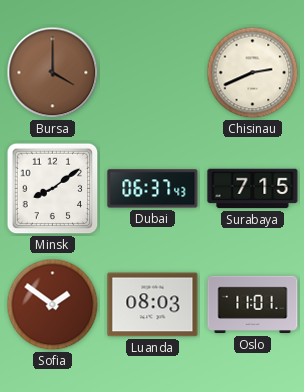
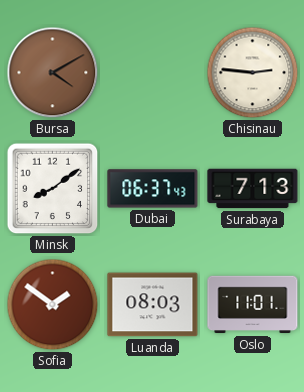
Bursa: 4:00 -> 4:10 (53, 73)
Chisinau: 2:41 -> 2:46 (253, 73)
Surabaya: 7:15 -> 7:13 (253, 189)
